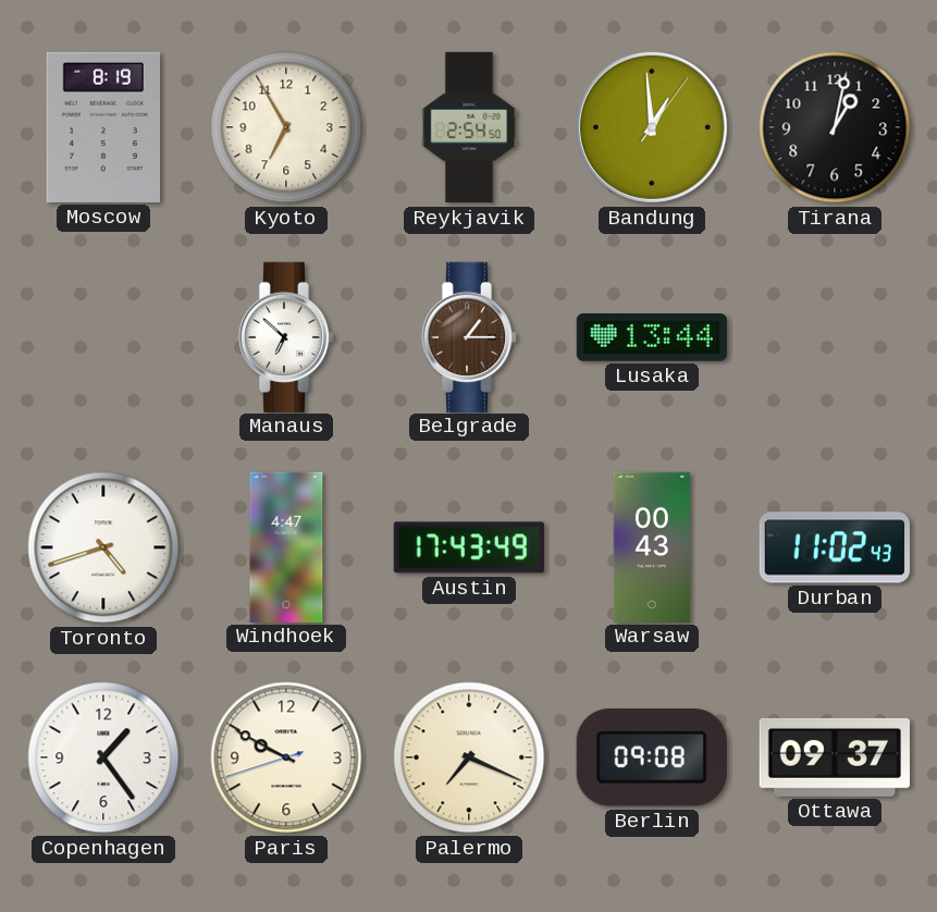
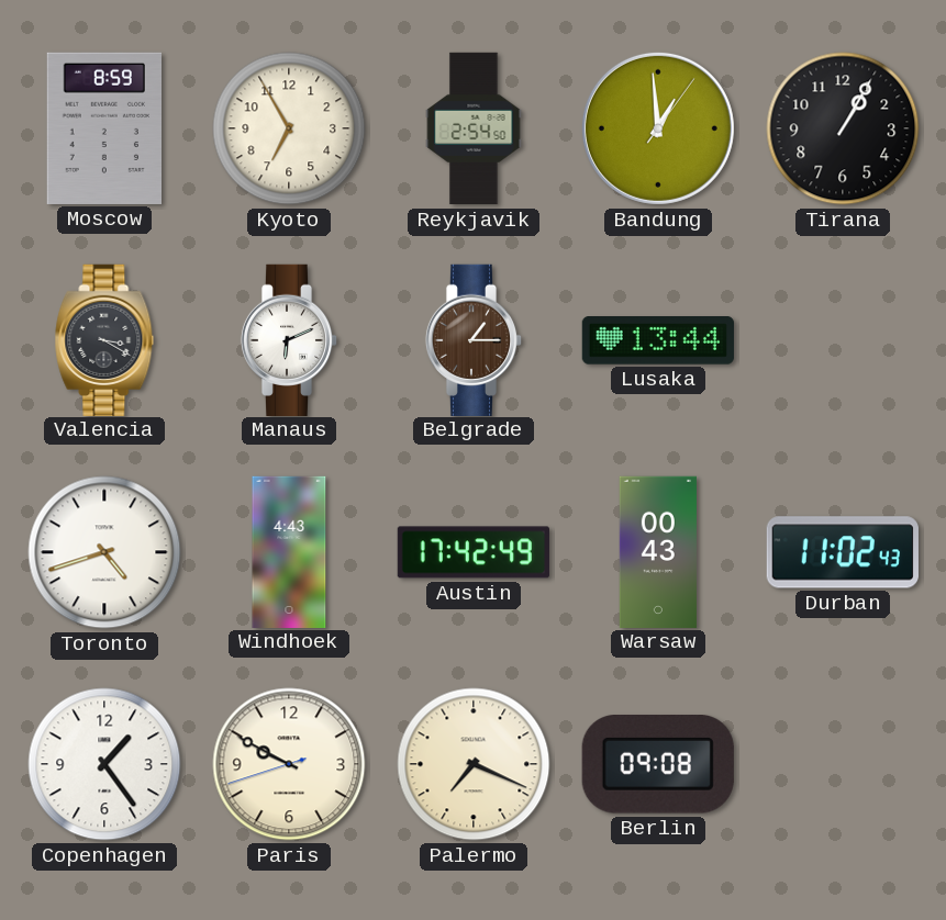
Moscow: 8:19 -> 8:59 (103, 128)
Tirana: 1:02 -> 1:05 (843, 128)
Valencia: none -> 3:20 (104, 339)
Manaus: 6:52 -> 6:11 (289, 339)
Windhoek: 4:47 -> 4:43 (289, 551)
Austin: 17:43 -> 17:42 (474, 552)
Ottawa: 09:37 -> none (835, 757)
